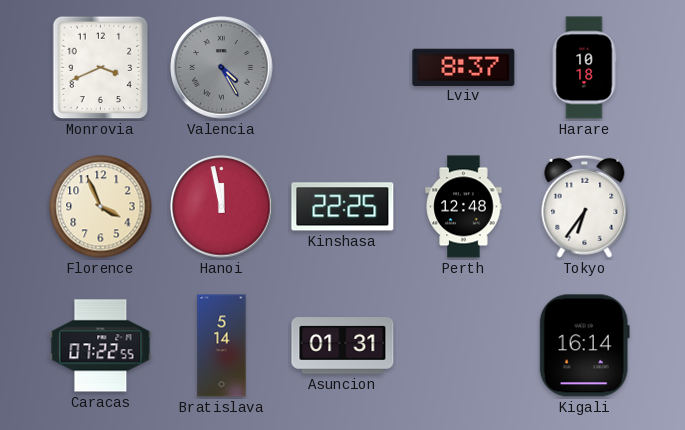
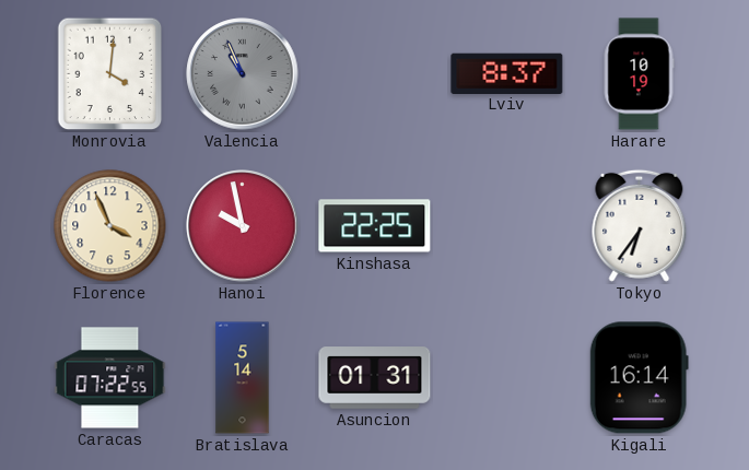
Monrovia: 3:41 -> 4:01 (110, 74)
Valencia: 4:25 -> 10:56 (243, 74)
Harare: 10:18 -> 10:19 (639, 74)
Hanoi: 11:58 -> 9:58 (243, 226)
Perth: 12:48 -> none (464, 207)
